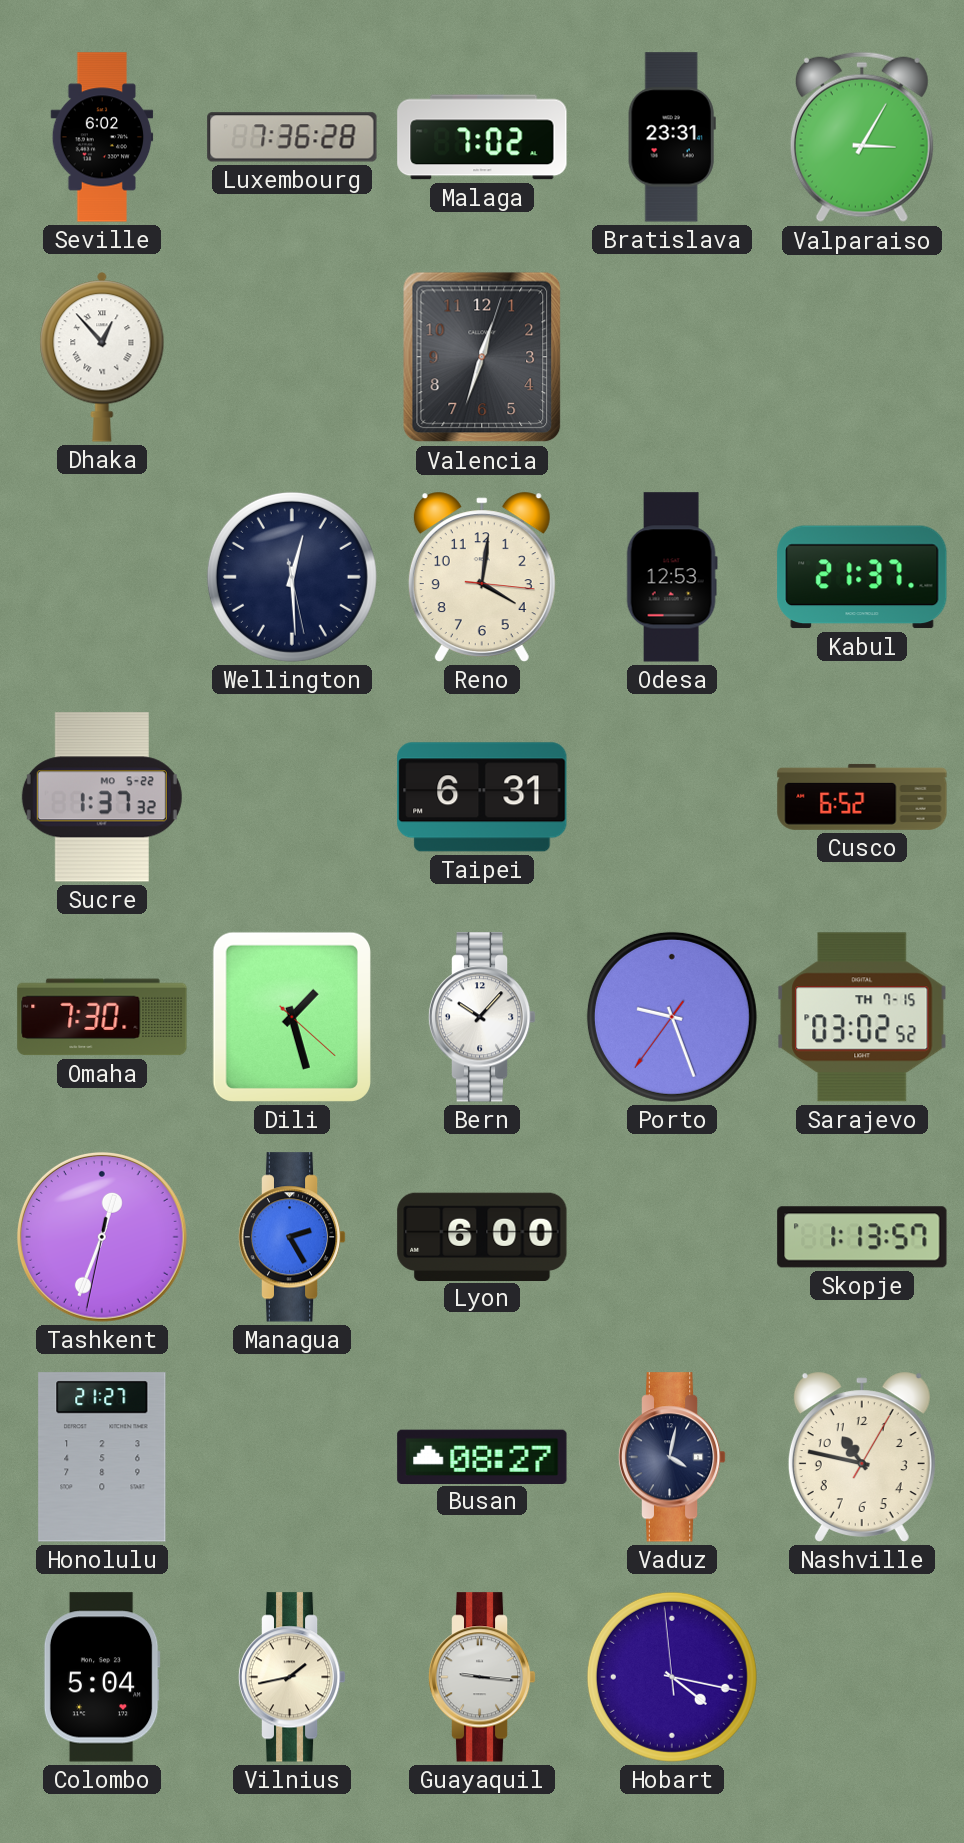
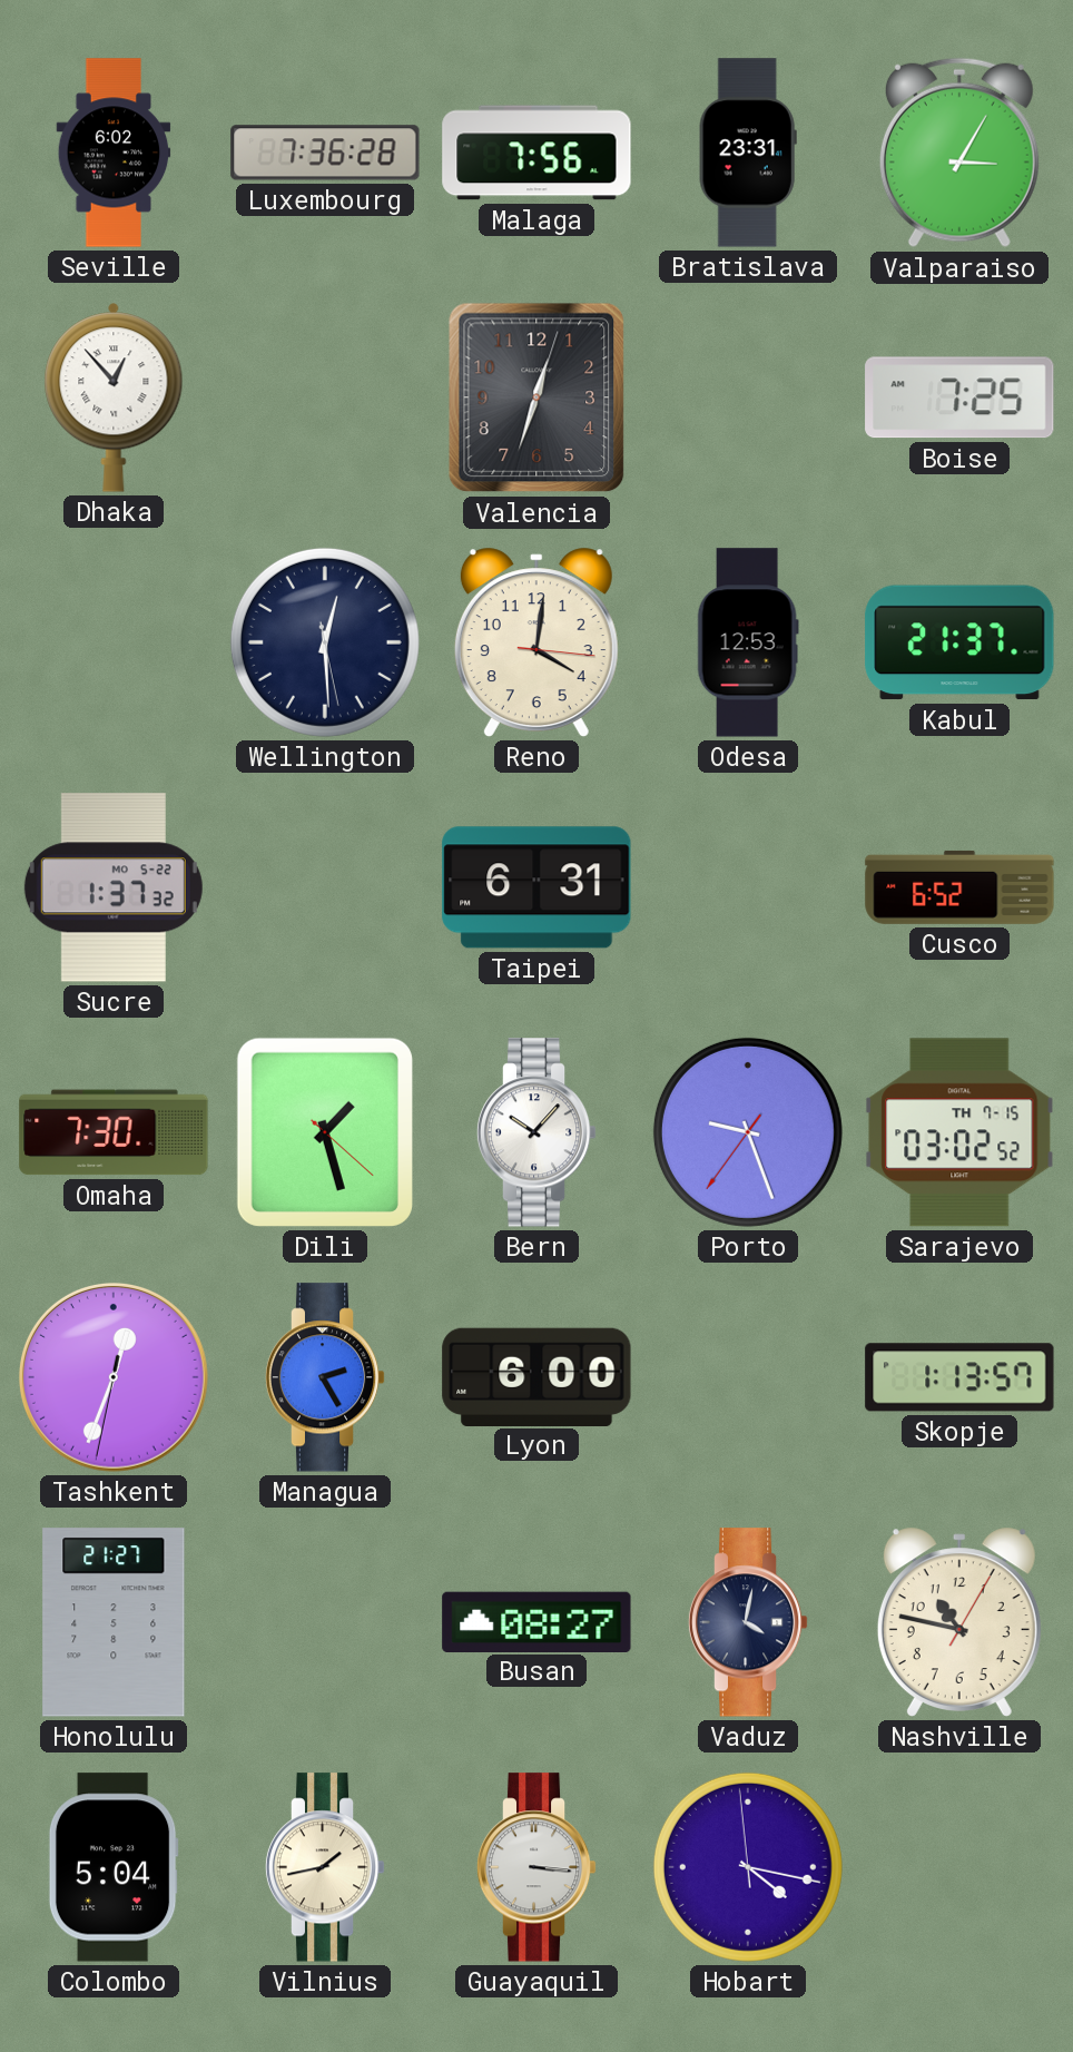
Malaga: 7:02 -> 7:56 (536, 153)
Boise: none -> 7:25 (959, 397)
Guayaquil: 9:16 -> 3:16 (536, 1867)
